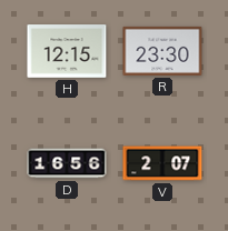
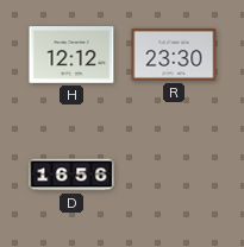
H: 12:15 -> 12:12 (71, 55)
V: 2:07 -> none (162, 163)
